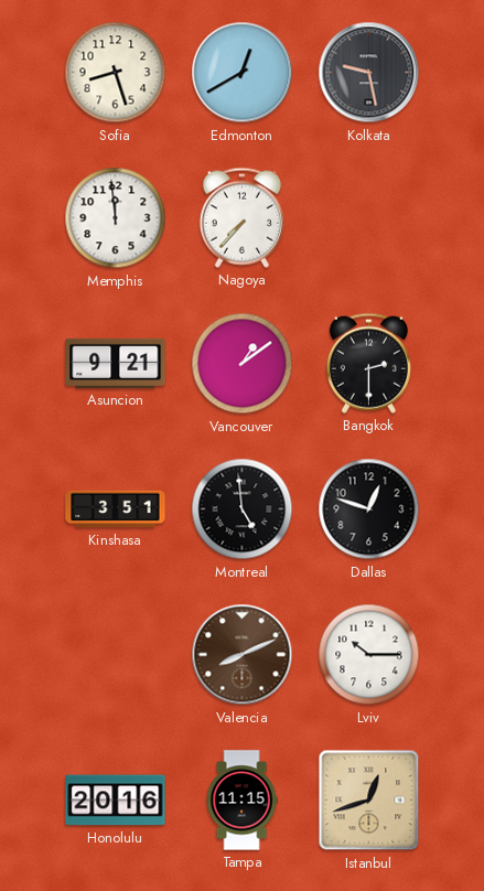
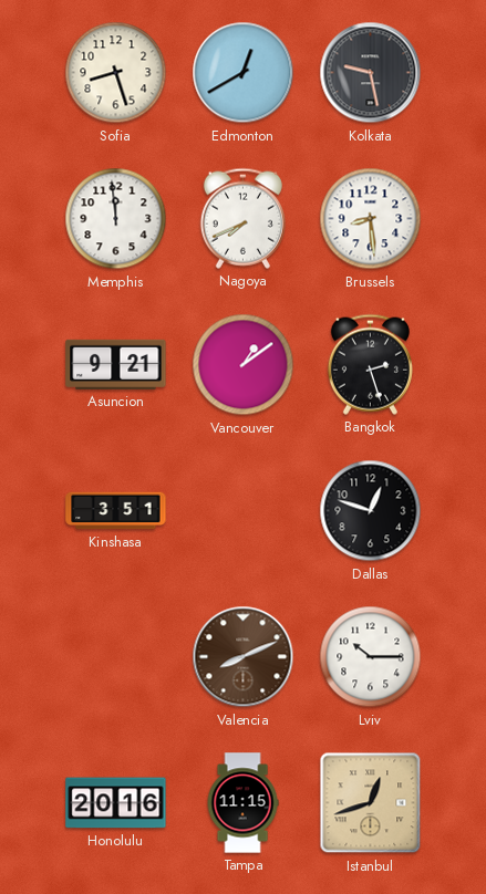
Nagoya: 7:37 -> 7:41 (242, 218)
Brussels: none -> 8:29 (371, 219)
Bangkok: 2:30 -> 2:27 (370, 364)
Montreal: 4:59 -> none (243, 509)
